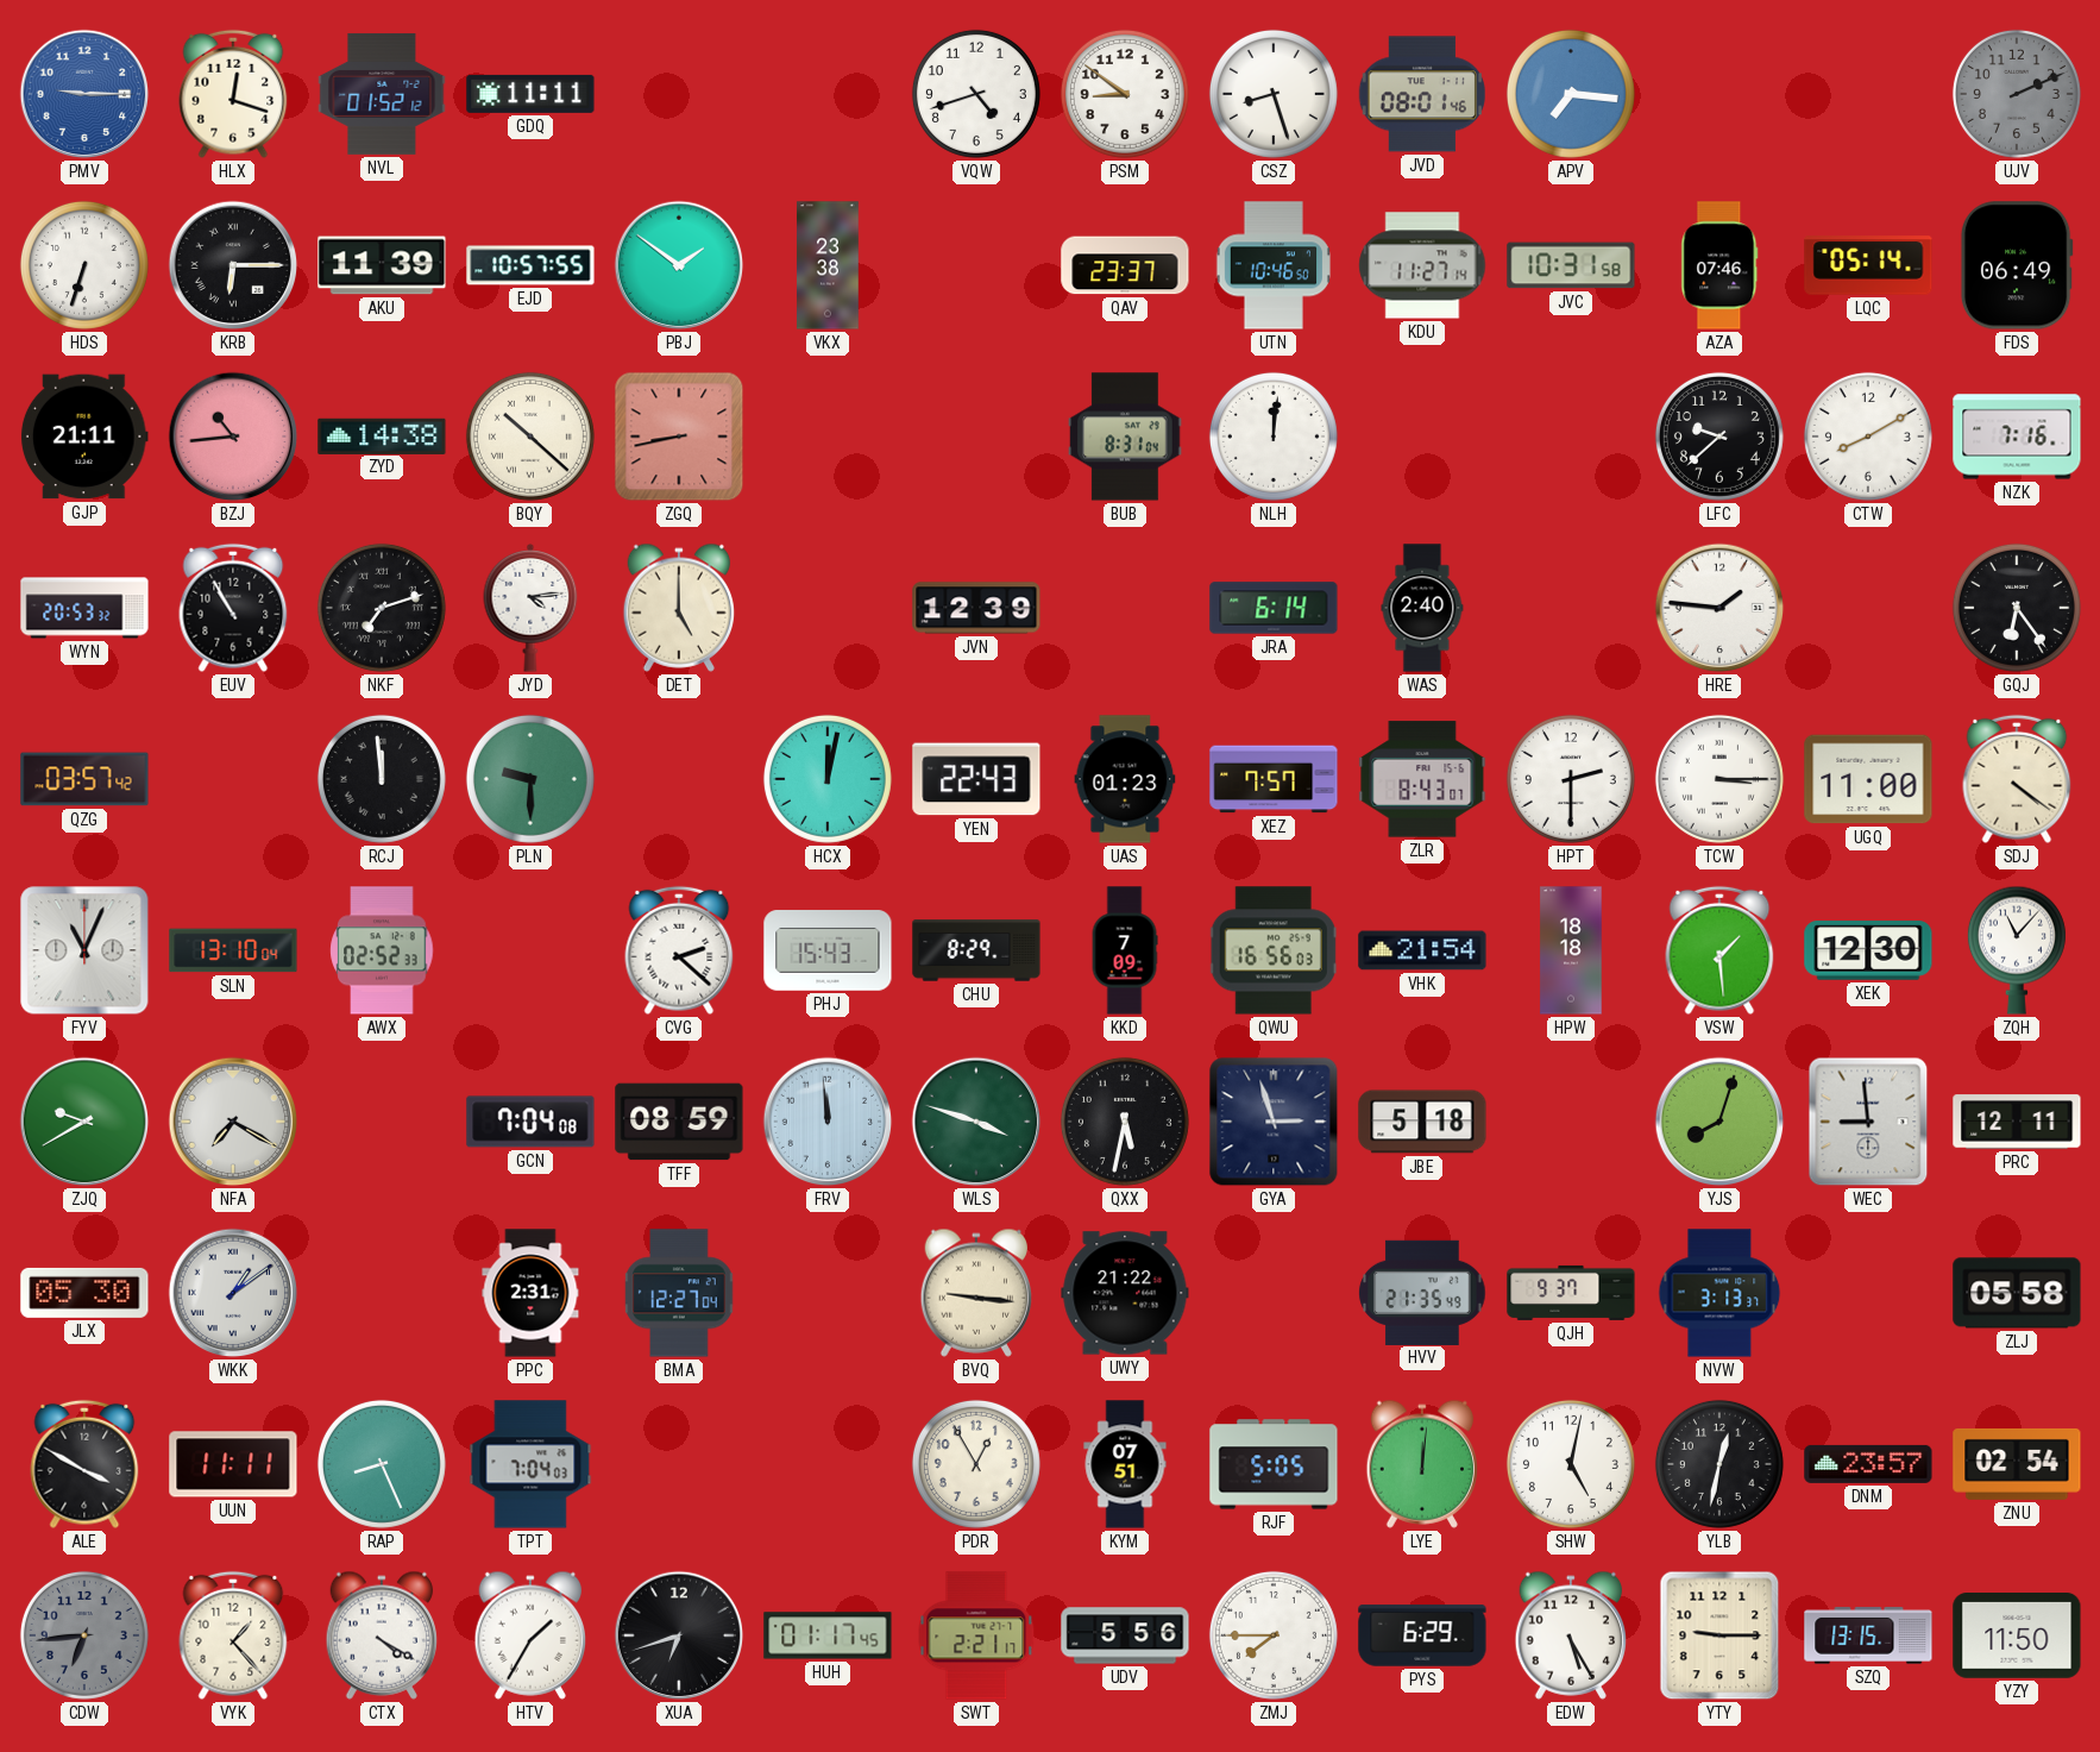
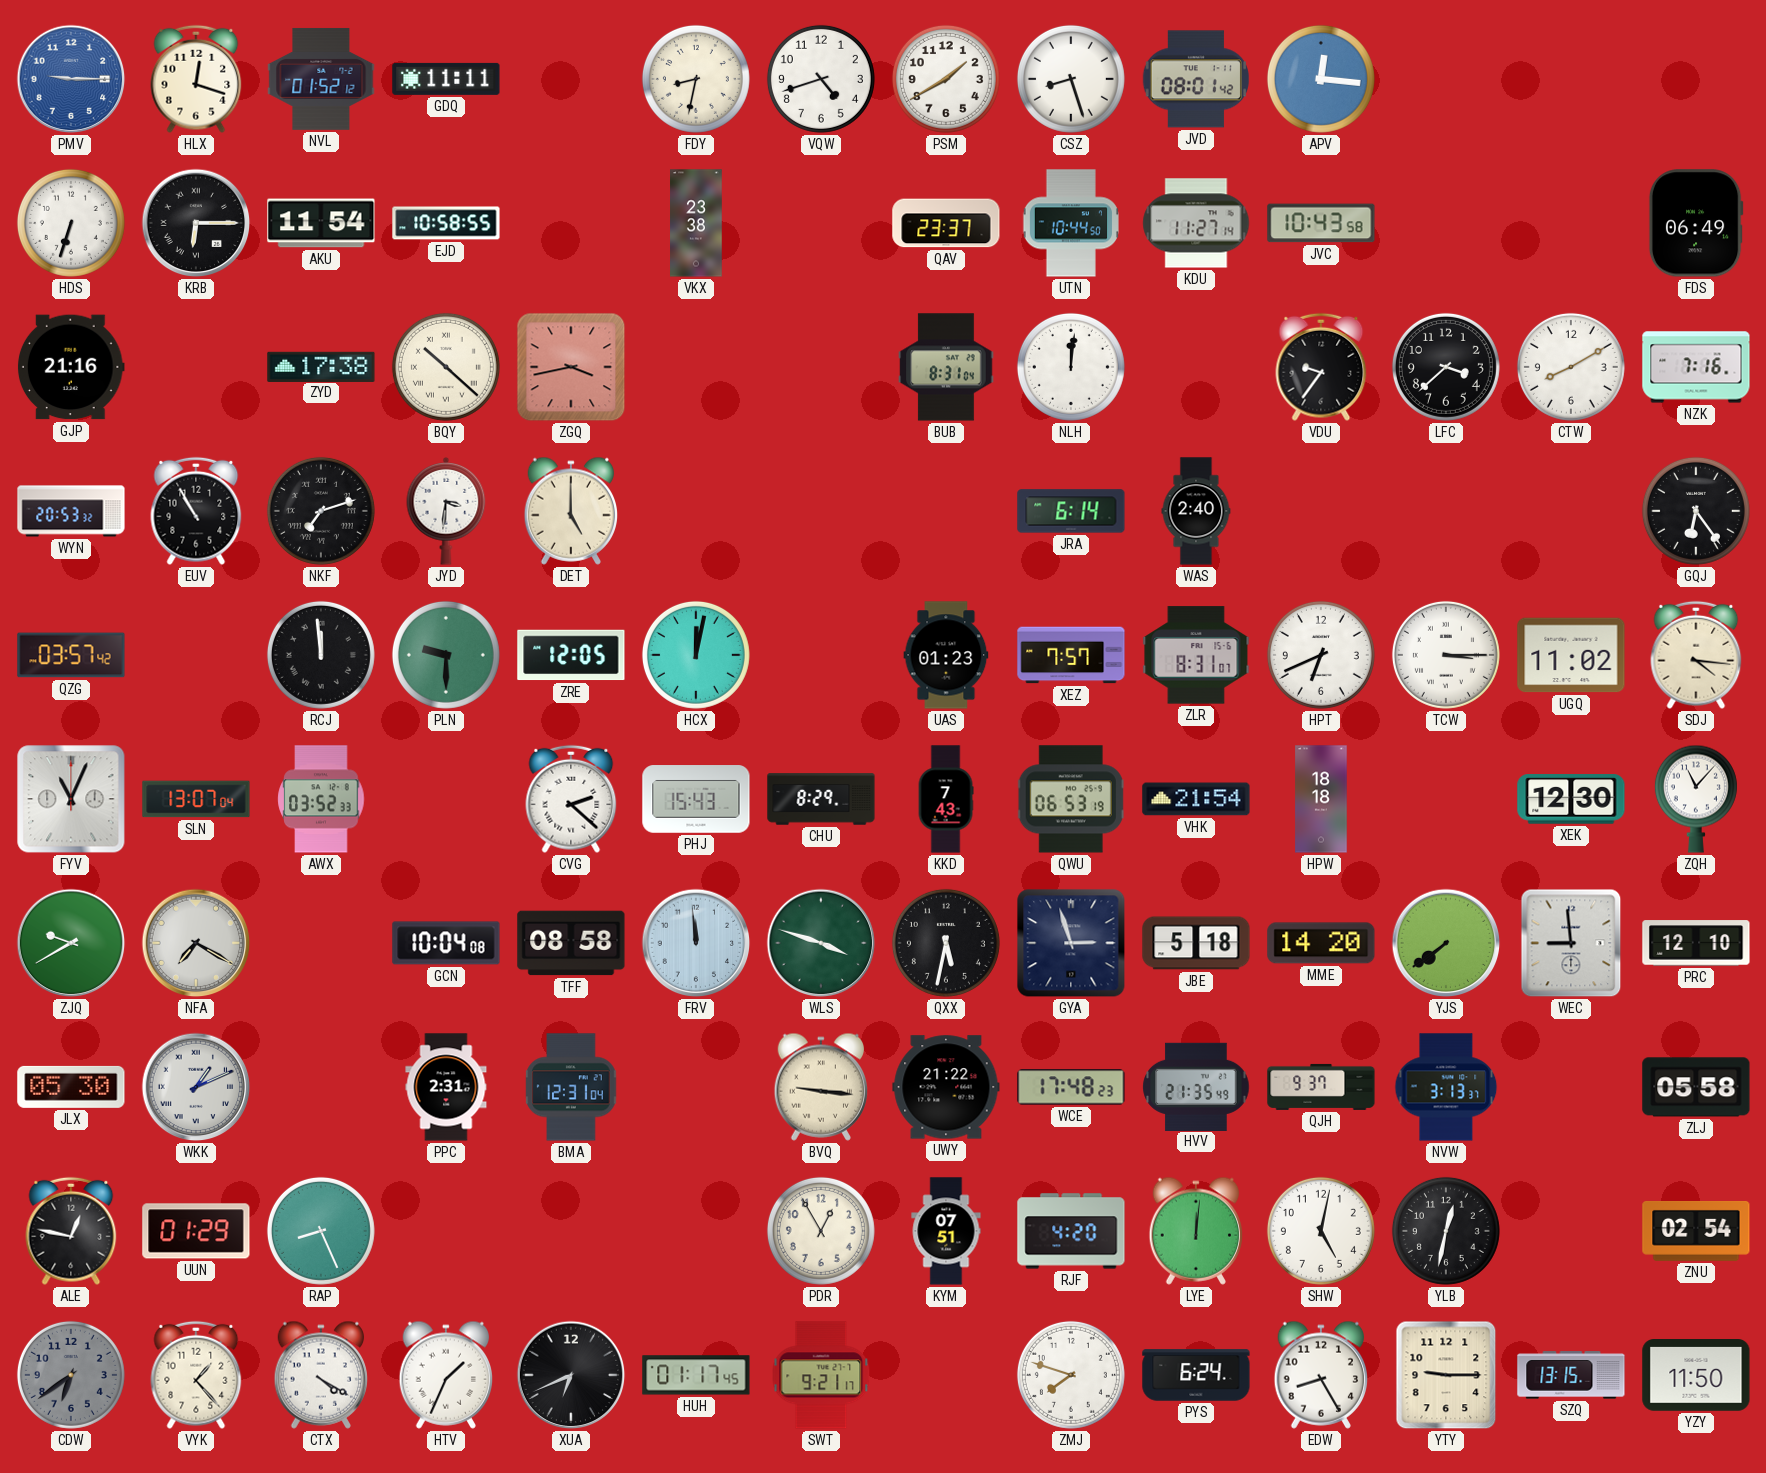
FDY: none -> 8:32 (696, 79)
PSM: 8:51 -> 1:40 (946, 79)
JVD: 08:01:46 -> 08:01:42 (1196, 79)
APV: 7:16 -> 12:16 (1321, 79)
UJV: 2:11 -> none (2017, 94)
AKU: 11:39 -> 11:54 (321, 223)
EJD: 10:57 -> 10:58 (446, 223)
PBJ: 1:51 -> none (679, 265)
UTN: 10:46 -> 10:44 (1071, 223)
JVC: 10:31 -> 10:43 (1321, 223)
AZA: 07:46 -> none (1719, 265)
LQC: 05:14 -> none (1868, 265)
GJP: 21:11 -> 21:16 (71, 367)
BZJ: 10:44 -> none (233, 437)
ZYD: 14:38 -> 17:38 (321, 366)
ZGQ: 8:43 -> 3:43 (571, 367)
VDU: none -> 9:36 (1321, 367)
LFC: 9:38 -> 3:38 (1446, 367)
JYD: 4:14 -> 3:31 (446, 512)
JVN: 12:39 -> none (976, 608)
HRE: 1:46 -> none (1719, 608)
ZRE: none -> 12:05 (571, 655)
YEN: 22:43 -> none (976, 779)
ZLR: 8:43 -> 8:31 (1196, 655)
HPT: 2:30 -> 6:41 (1321, 655)
UGQ: 11:00 -> 11:02 (1571, 655)
SDJ: 4:21 -> 4:16 (1696, 655)
SLN: 13:10 -> 13:07 (196, 799)
AWX: 02:52 -> 03:52 (321, 799)
KKD: 7:09 -> 7:43 (946, 799)
QWU: 16:56 -> 06:53 (1071, 799)
VSW: 1:29 -> none (1719, 950)
GCN: 7:04 -> 10:04 (446, 943)
TFF: 08:59 -> 08:58 (571, 943)
MME: none -> 14:20 (1321, 943)
YJS: 8:03 -> 7:39 (1446, 943)
PRC: 12:11 -> 12:10 (1696, 943)
WKK: 1:09 -> 1:11 (196, 1087)
BMA: 12:27 -> 12:31 (571, 1087)
WCE: none -> 17:48 (1071, 1087)
ALE: 3:50 -> 12:47 (71, 1231)
UUN: 11:11 -> 01:29 (196, 1231)
TPT: 7:04 -> none (530, 1464)
RJF: 5:05 -> 4:20 (1071, 1231)
DNM: 23:57 -> none (1868, 1464)
CDW: 6:44 -> 6:39 (71, 1375)
HTV: 1:35 -> 1:34 (446, 1375)
XUA: 6:42 -> 6:41 (571, 1375)
SWT: 2:21 -> 9:21 (821, 1375)
UDV: 5:56 -> none (1125, 1635)
ZMJ: 7:45 -> 7:48 (1071, 1375)
PYS: 6:29 -> 6:24 (1196, 1375)
EDW: 5:25 -> 8:25 (1321, 1375)
